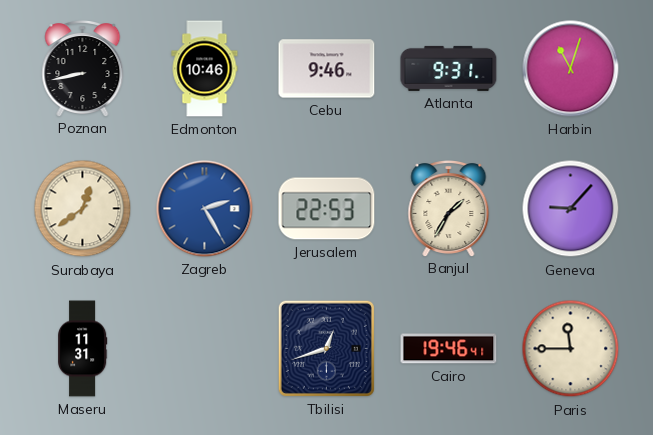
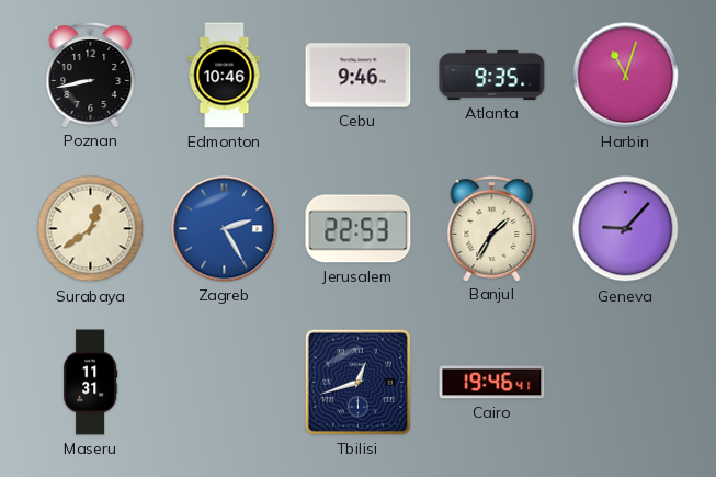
Atlanta: 9:31 -> 9:35 (492, 75)
Paris: 11:45 -> none (571, 349)
